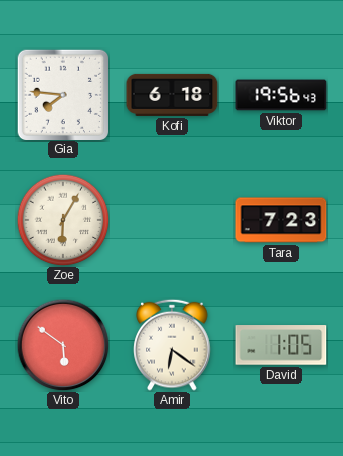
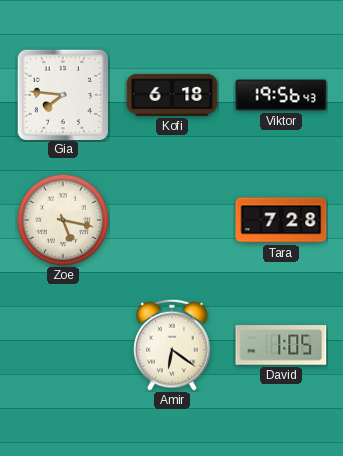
Zoe: 6:05 -> 5:17 (63, 220)
Tara: 7:23 -> 7:28 (281, 220)
Vito: 5:51 -> none (63, 345)
